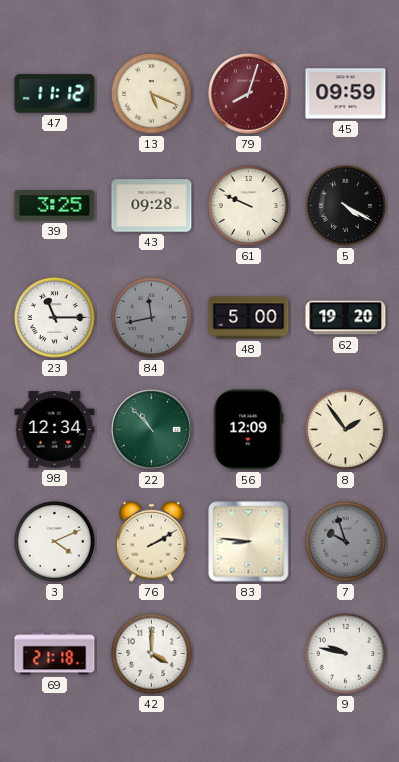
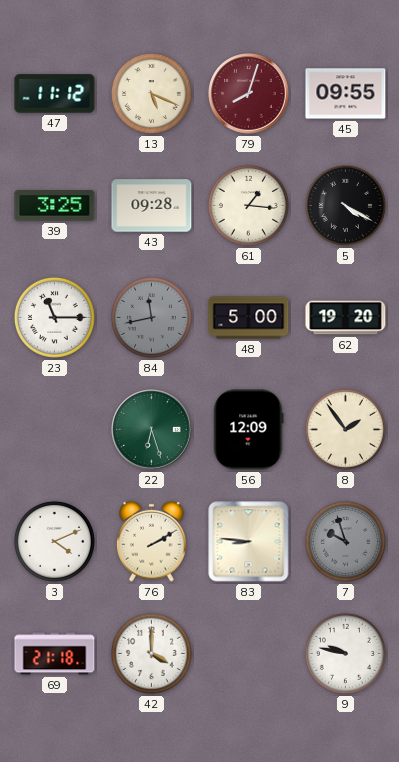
45: 09:59 -> 09:55 (346, 94)
61: 9:49 -> 1:16 (248, 205)
98: 12:34 -> none (55, 430)
22: 10:53 -> 6:27 (152, 430)
